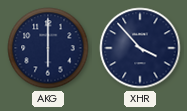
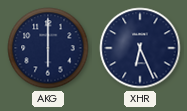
XHR: 3:53 -> 6:26 (140, 48)
